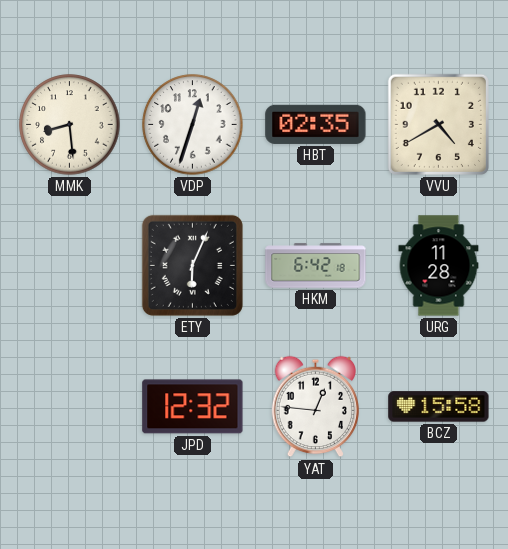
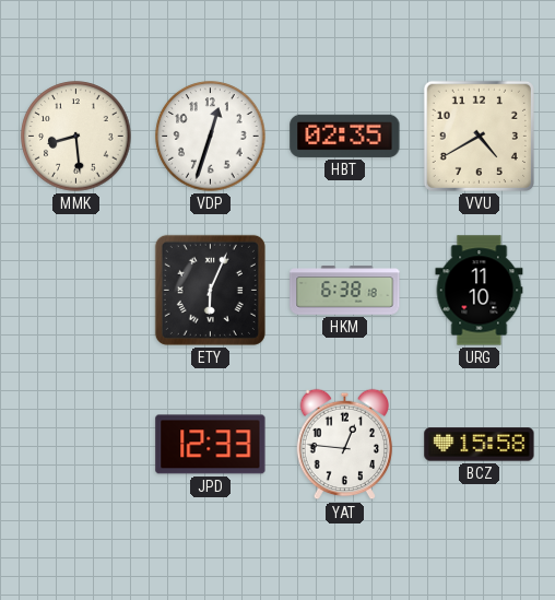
HKM: 6:42 -> 6:38 (345, 291)
URG: 11:28 -> 11:10 (480, 291)
JPD: 12:32 -> 12:33 (211, 445)
